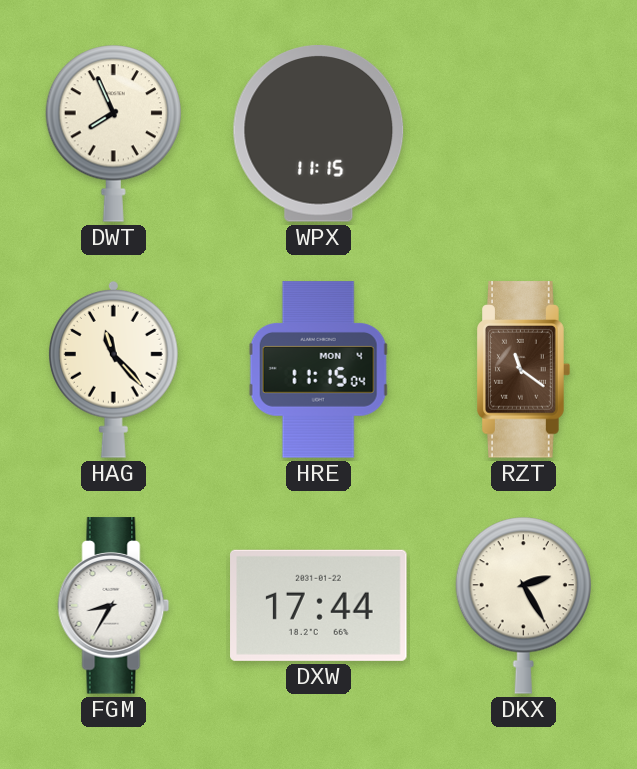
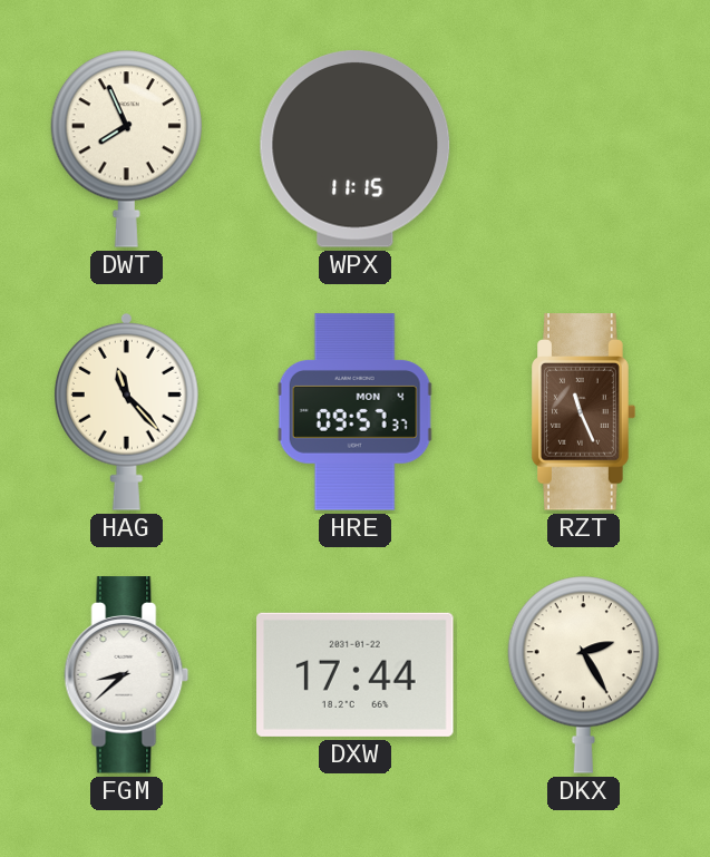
HRE: 11:15 -> 09:57 (354, 412)
RZT: 11:21 -> 11:26 (583, 412)
FGM: 8:35 -> 8:38 (127, 675)
